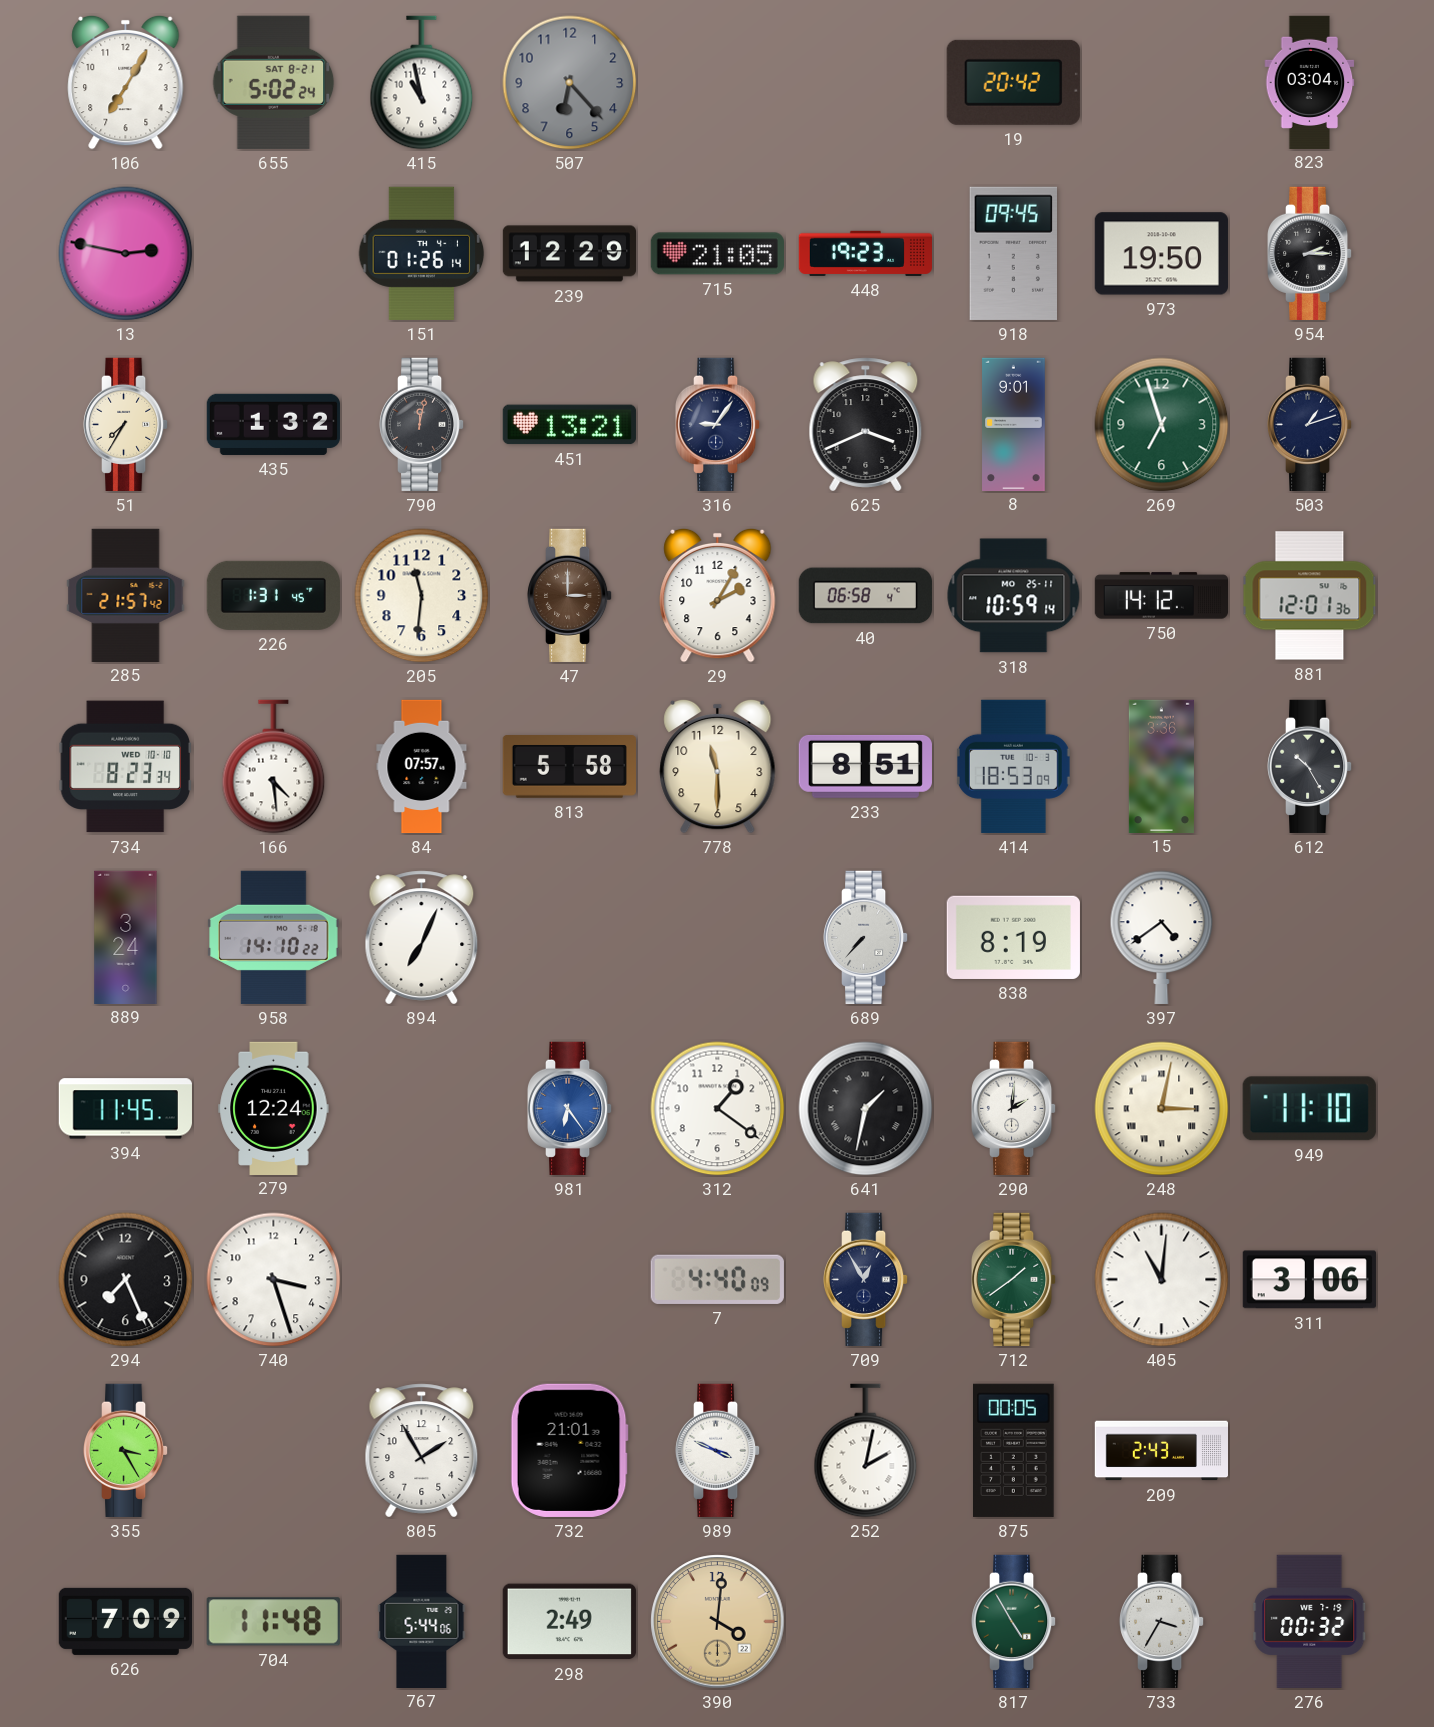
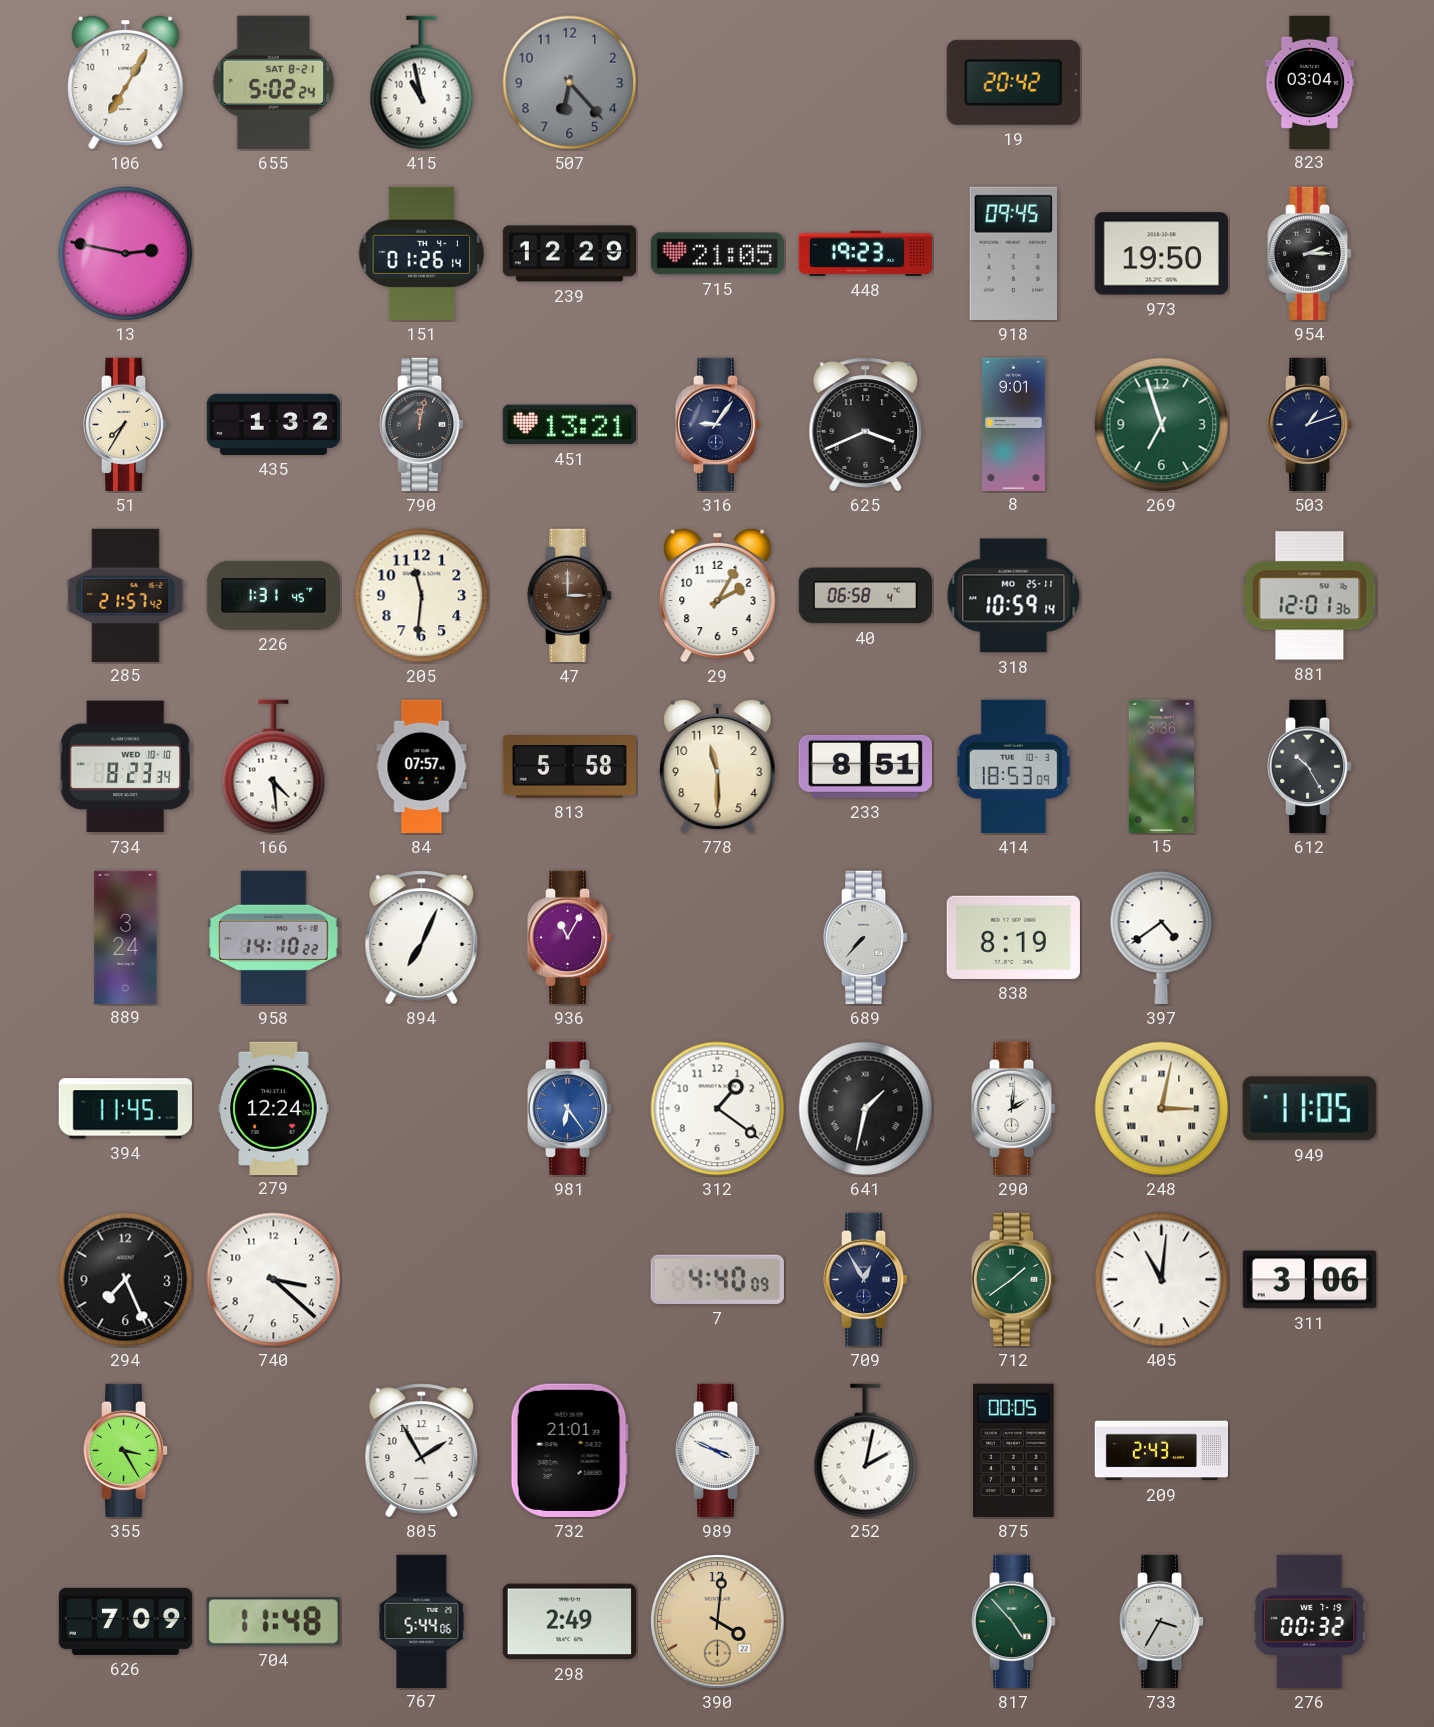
750: 14:12 -> none (1161, 596)
936: none -> 11:05 (570, 937)
949: 11:10 -> 11:05 (1309, 1109)
740: 3:27 -> 3:22 (274, 1280)
817: 4:55 -> 4:53 (1014, 1621)
